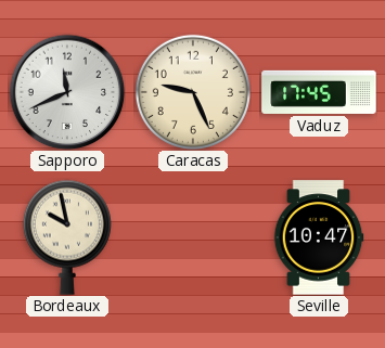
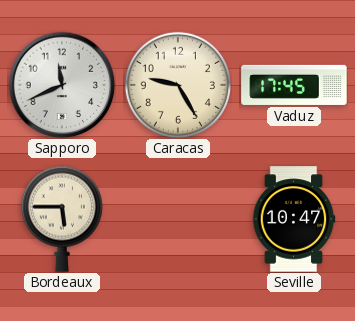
Caracas: 9:26 -> 9:25 (178, 85)
Bordeaux: 9:58 -> 5:45 (62, 219)
